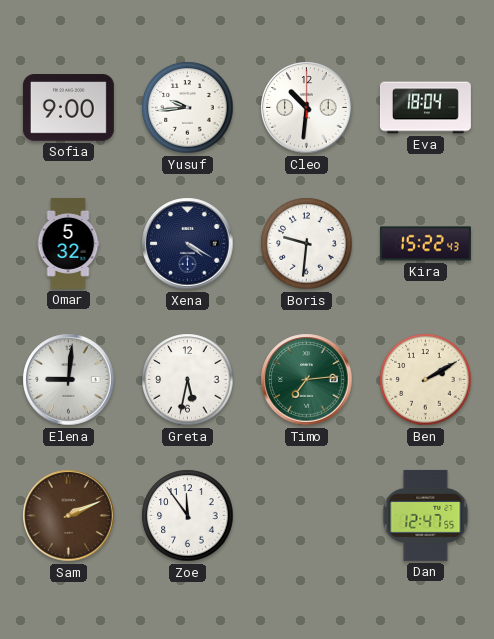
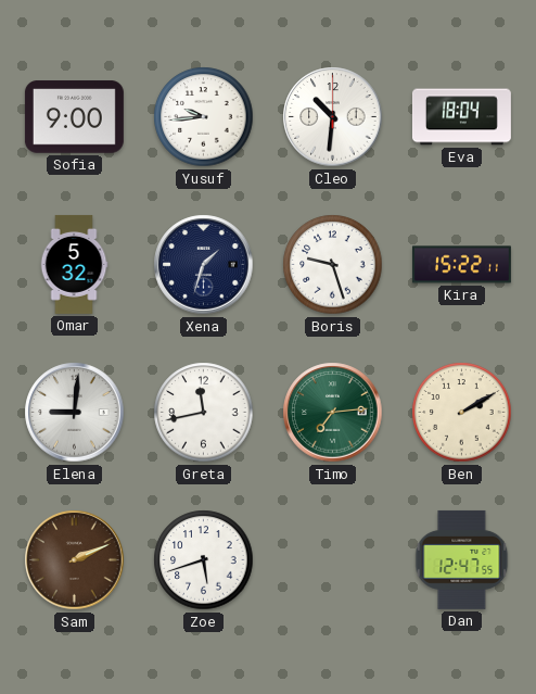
Xena: 4:20 -> 1:33 (204, 265)
Boris: 9:31 -> 9:27 (333, 265)
Kira: 15:22:43 -> 15:22:11 (461, 265)
Greta: 5:32 -> 11:43 (204, 413)
Zoe: 11:54 -> 5:42 (204, 560)
